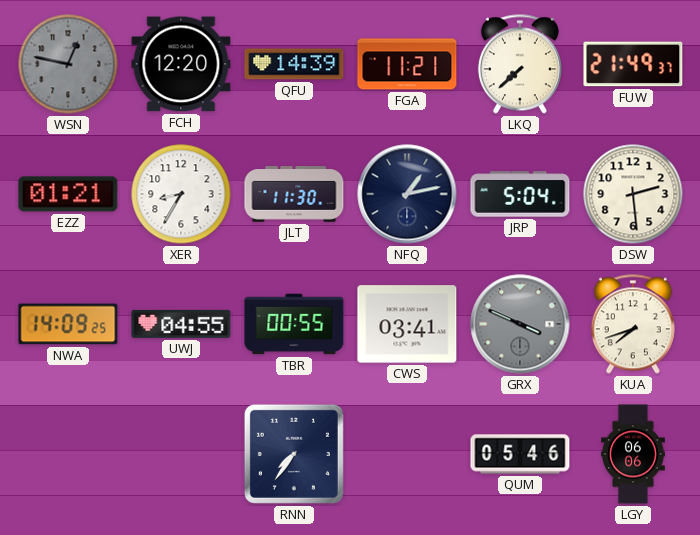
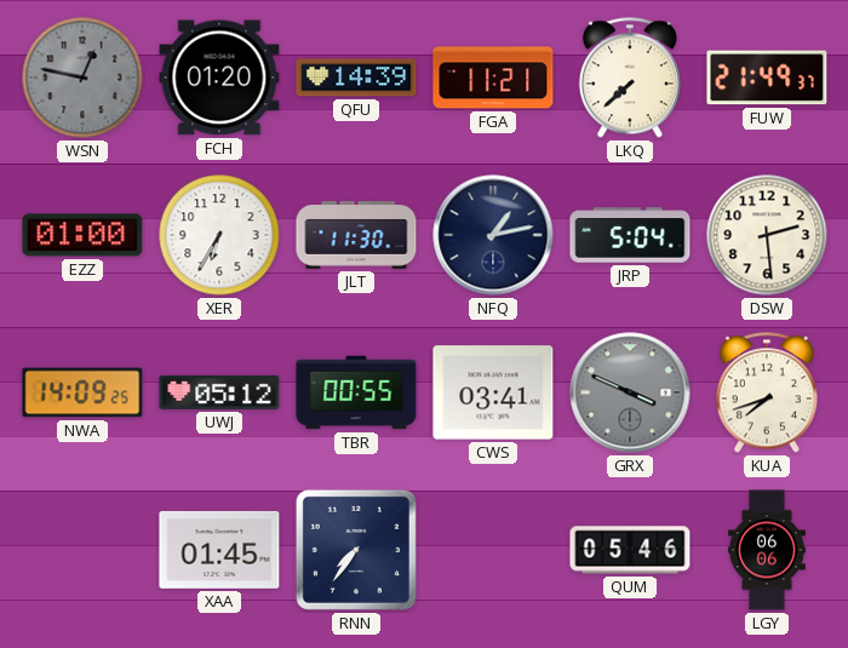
FCH: 12:20 -> 01:20 (219, 78)
EZZ: 01:21 -> 01:00 (82, 235)
XER: 8:35 -> 6:35 (219, 235)
UWJ: 04:55 -> 05:12 (219, 392)
XAA: none -> 01:45 (219, 550)
